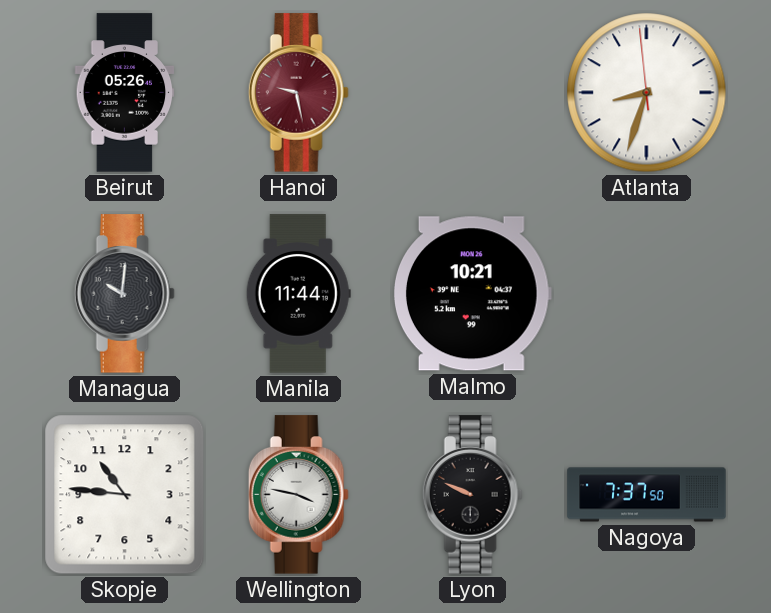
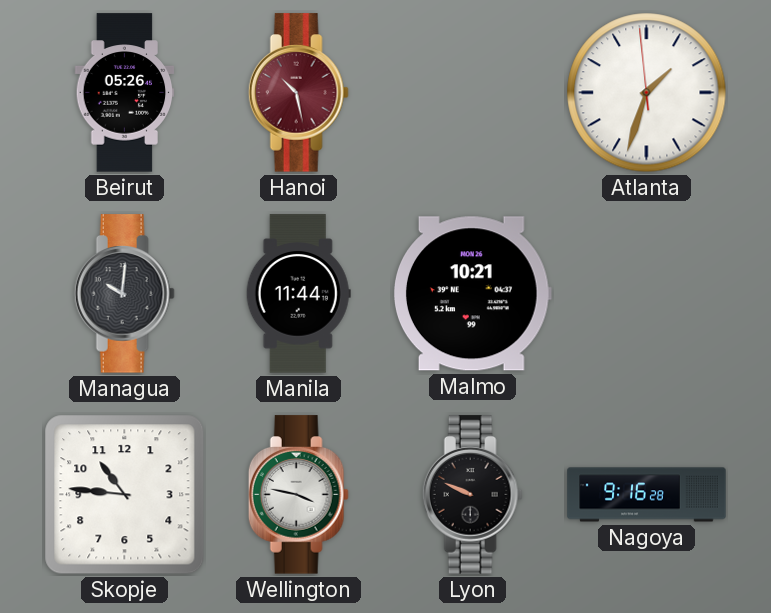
Hanoi: 9:28 -> 10:28 (298, 93)
Atlanta: 8:32 -> 1:32 (647, 93)
Nagoya: 7:37 -> 9:16 (647, 495)
